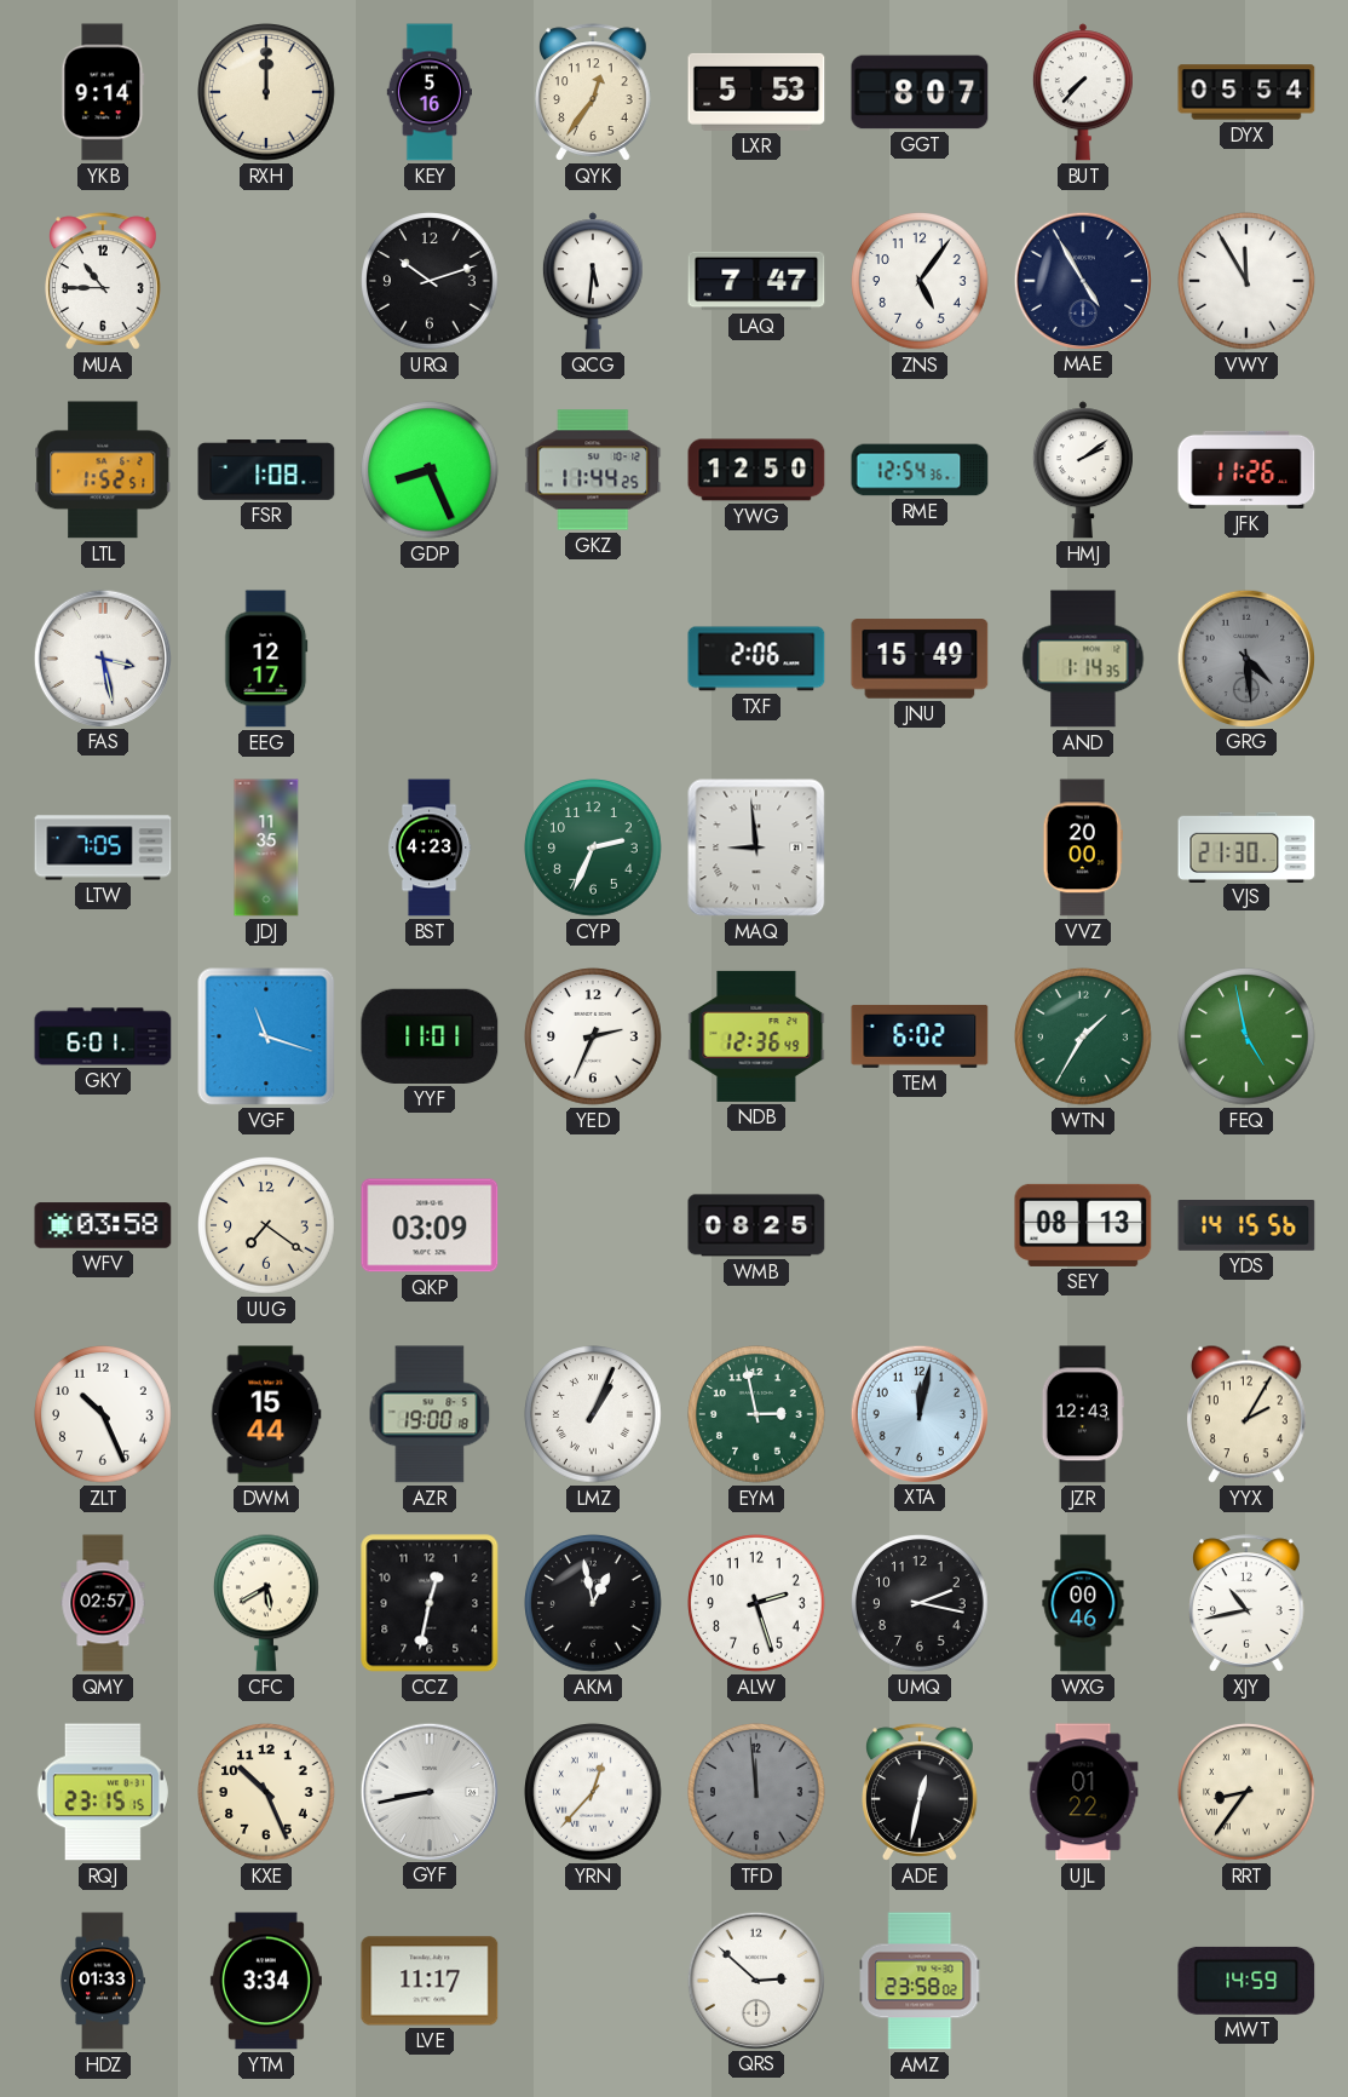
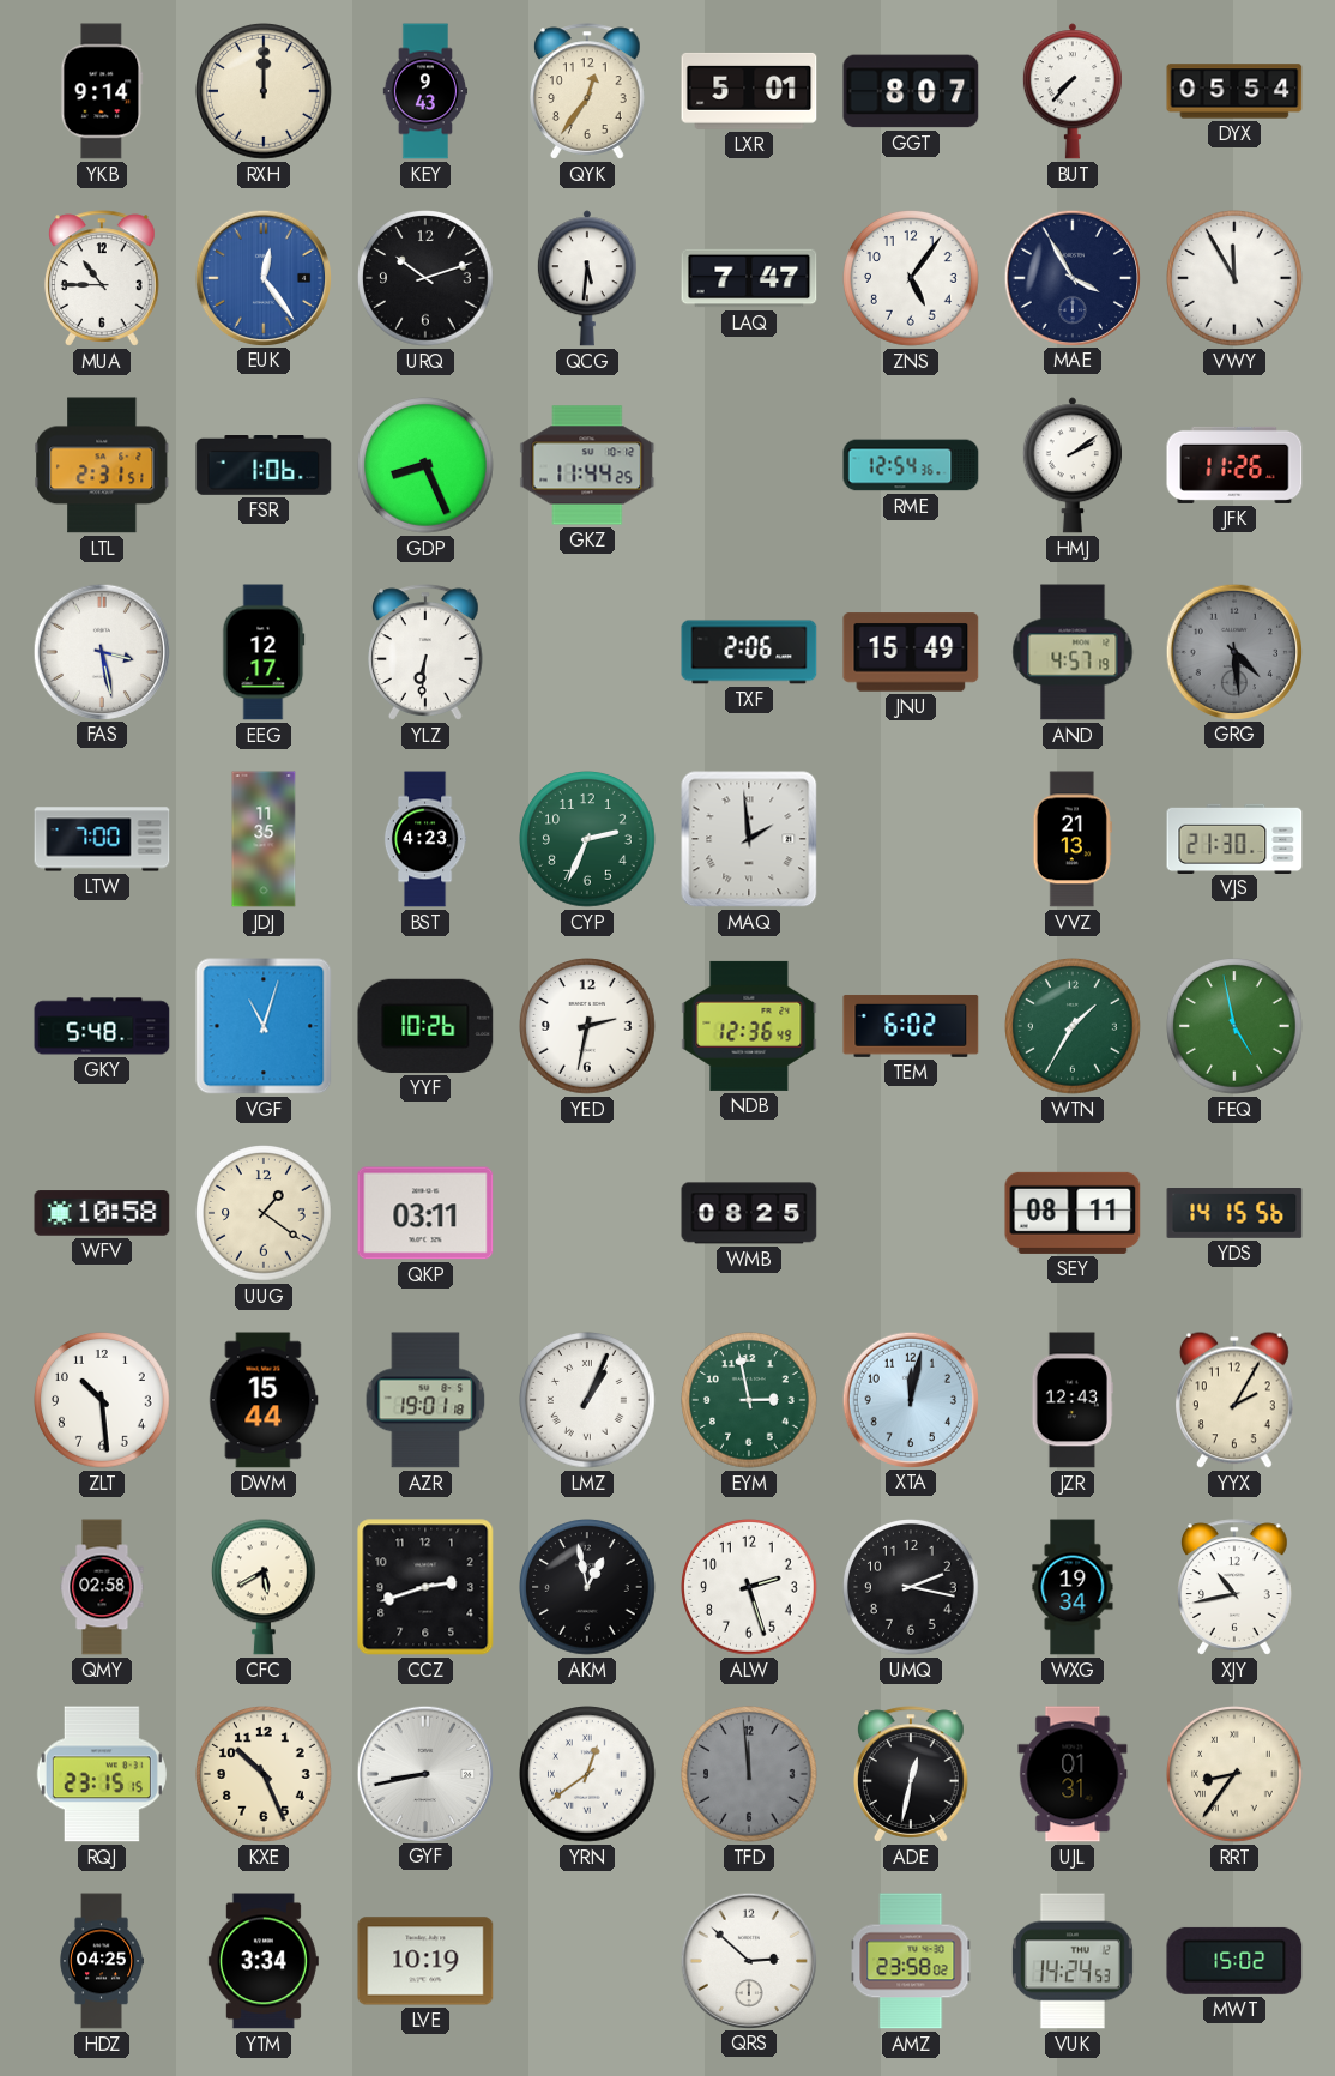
KEY: 5:16 -> 9:43 (424, 91)
LXR: 5:53 -> 5:01 (749, 91)
EUK: none -> 12:24 (262, 277)
MAE: 4:55 -> 3:55 (1071, 277)
LTL: 1:52 -> 2:31 (102, 465)
FSR: 1:08 -> 1:06 (264, 466)
YWG: 12:50 -> none (756, 470)
YLZ: none -> 6:31 (427, 652)
AND: 1:14 -> 4:57 (1073, 652)
LTW: 7:05 -> 7:00 (102, 839)
MAQ: 8:59 -> 1:59 (749, 839)
VVZ: 20:00 -> 21:13 (1073, 839)
GKY: 6:01 -> 5:48 (102, 1026)
VGF: 11:18 -> 11:03 (264, 1026)
YYF: 11:01 -> 10:26 (425, 1026)
YED: 2:34 -> 2:32 (588, 1027)
WFV: 03:58 -> 10:58 (102, 1213)
UUG: 7:21 -> 1:21 (265, 1214)
QKP: 03:09 -> 03:11 (425, 1213)
SEY: 08:13 -> 08:11 (1073, 1213)
ZLT: 10:26 -> 10:29 (103, 1401)
AZR: 19:00 -> 19:01 (425, 1400)
QMY: 02:57 -> 02:58 (102, 1587)
CCZ: 12:32 -> 2:42 (425, 1587)
WXG: 00:46 -> 19:34 (1073, 1587)
YRN: 12:37 -> 12:39 (588, 1775)
UJL: 01:22 -> 01:31 (1073, 1774)
HDZ: 01:33 -> 04:25 (101, 1961)
LVE: 11:17 -> 10:19 (425, 1961)
VUK: none -> 14:24 (1073, 1961)
MWT: 14:59 -> 15:02 (1234, 1961)
